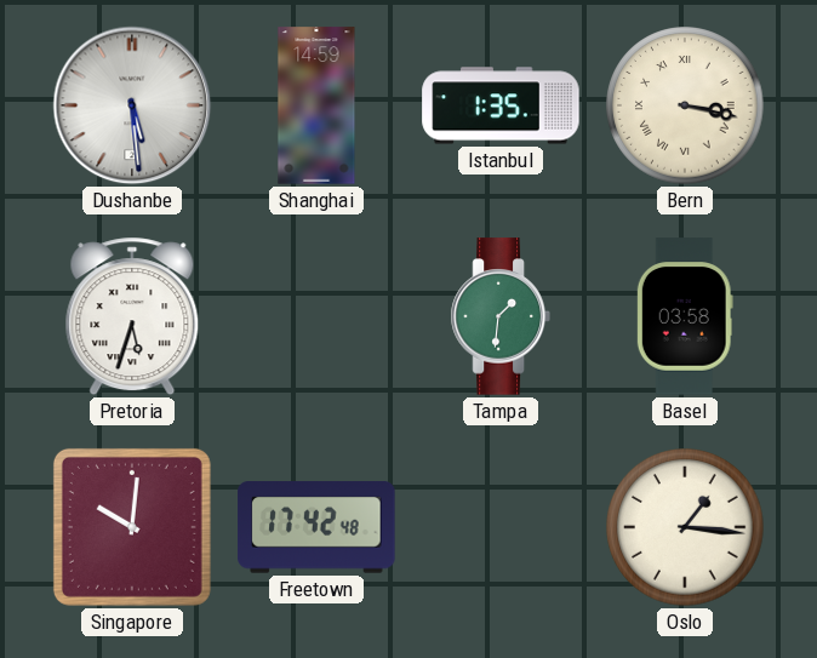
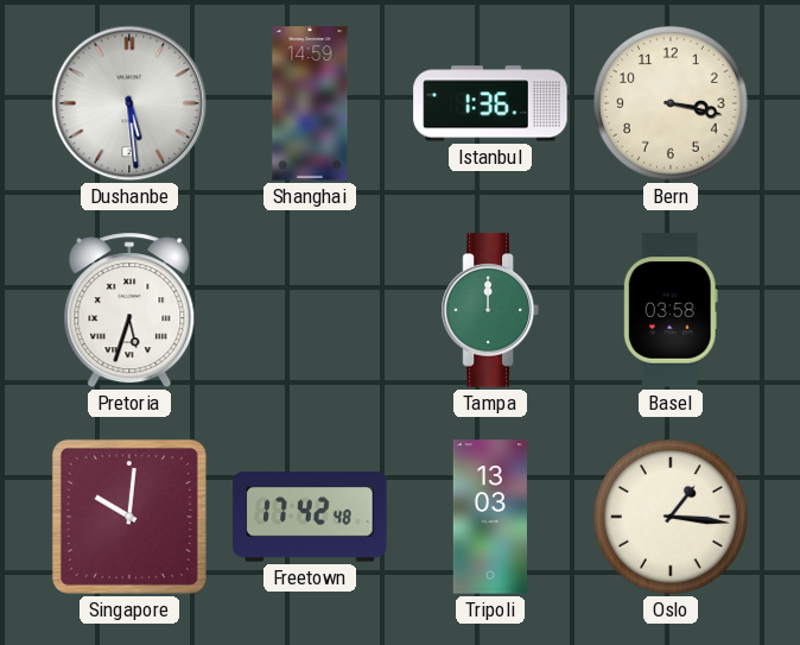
Istanbul: 1:35 -> 1:36 (490, 103)
Bern numerals: Roman -> Arabic (671, 103)
Tampa: 1:31 -> 12:00 (490, 310)
Tripoli: none -> 13:03 (490, 517)
